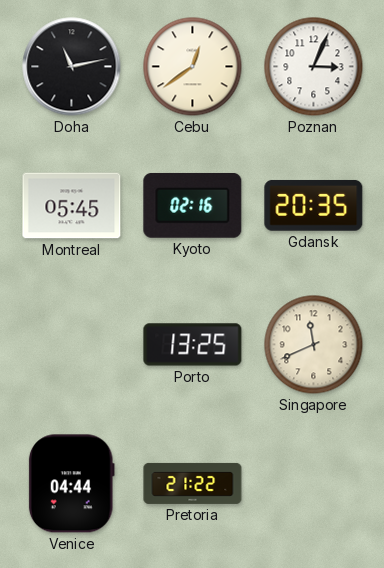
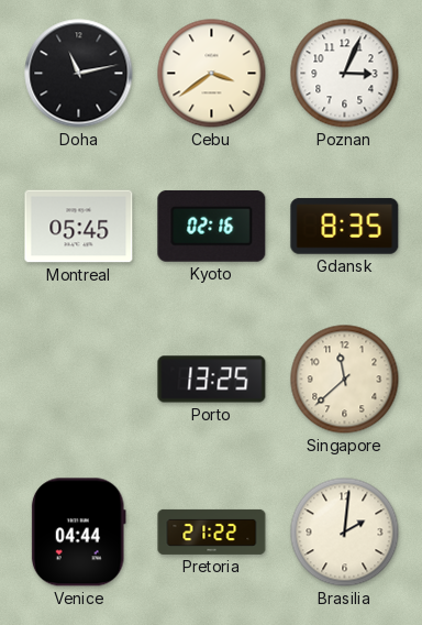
Cebu: 12:39 -> 3:39 (212, 74)
Gdansk: 20:35 -> 8:35 (345, 226)
Singapore: 11:41 -> 11:38 (345, 380)
Brasilia: none -> 2:01 (345, 533)
